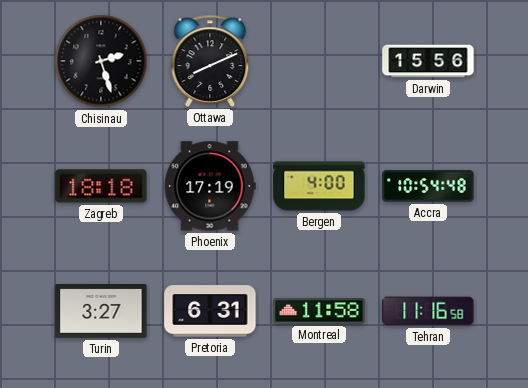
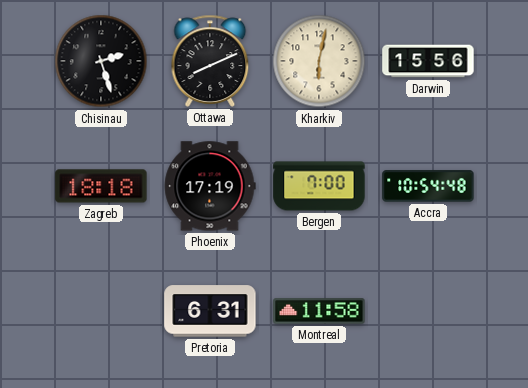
Kharkiv: none -> 6:02 (319, 61)
Bergen: 4:00 -> 7:00 (319, 186)
Turin: 3:27 -> none (101, 312)
Tehran: 11:16 -> none (428, 311)
